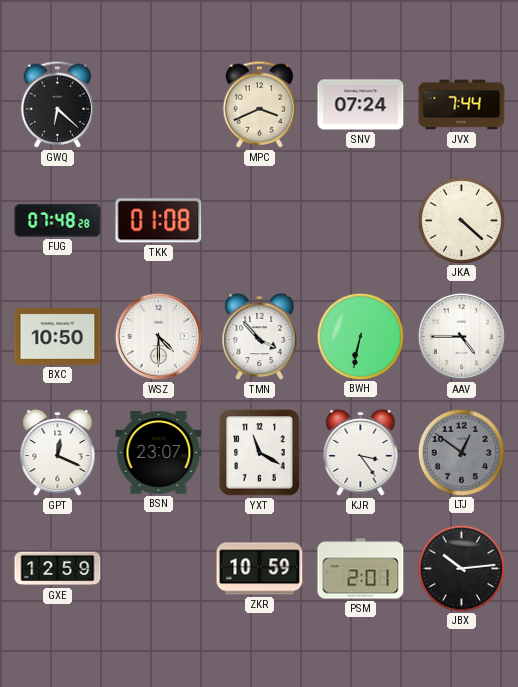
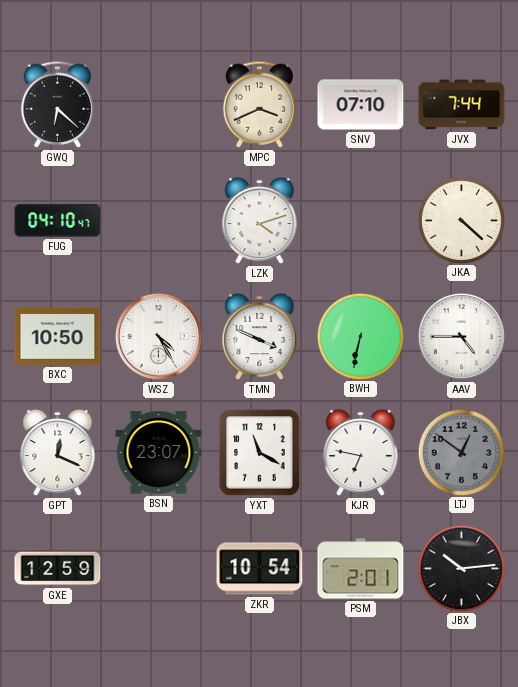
SNV: 07:24 -> 07:10 (361, 105)
FUG: 07:48 -> 04:10 (58, 221)
TKK: 01:08 -> none (159, 221)
LZK: none -> 4:12 (260, 221)
WSZ: 4:30 -> 4:25 (158, 336)
TMN: 3:53 -> 3:49 (260, 337)
KJR: 3:24 -> 6:47 (361, 453)
ZKR: 10:59 -> 10:54 (260, 569)
